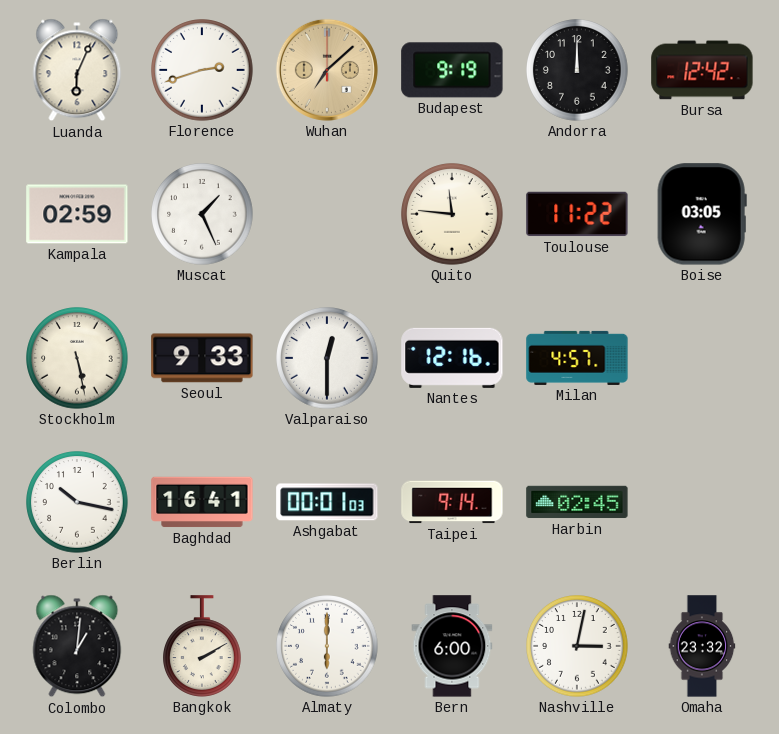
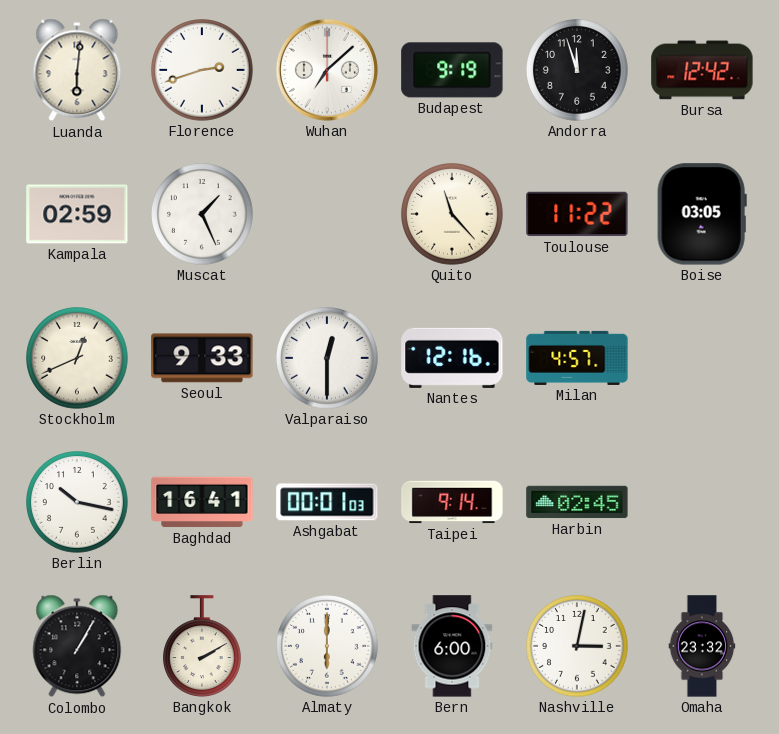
Luanda: 6:04 -> 6:01 (77, 70)
Wuhan dial: champagne -> white (327, 70)
Andorra: 12:00 -> 11:57 (577, 70)
Quito: 11:46 -> 11:23 (452, 214)
Stockholm: 5:28 -> 12:41 (77, 358)
Colombo: 1:01 -> 1:05 (77, 646)
